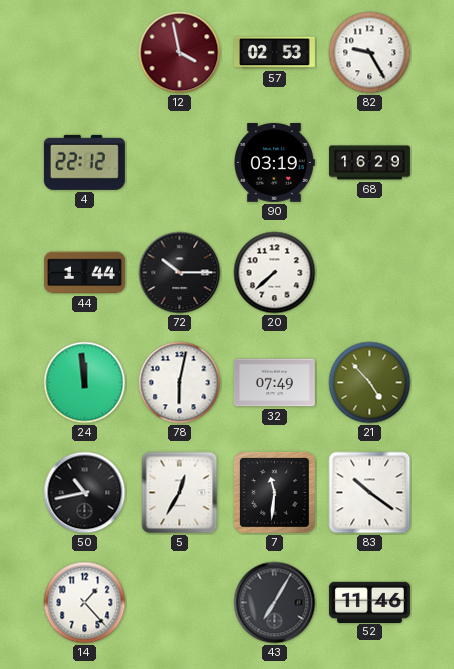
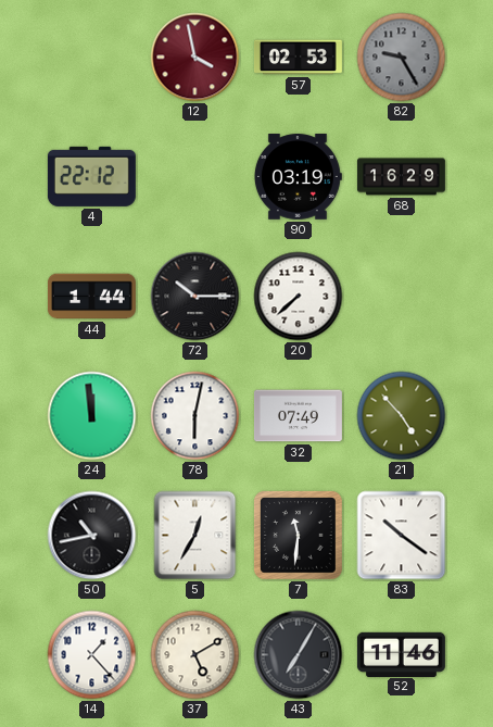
82 dial: white -> grey (402, 58)
37: none -> 5:10 (195, 655)
